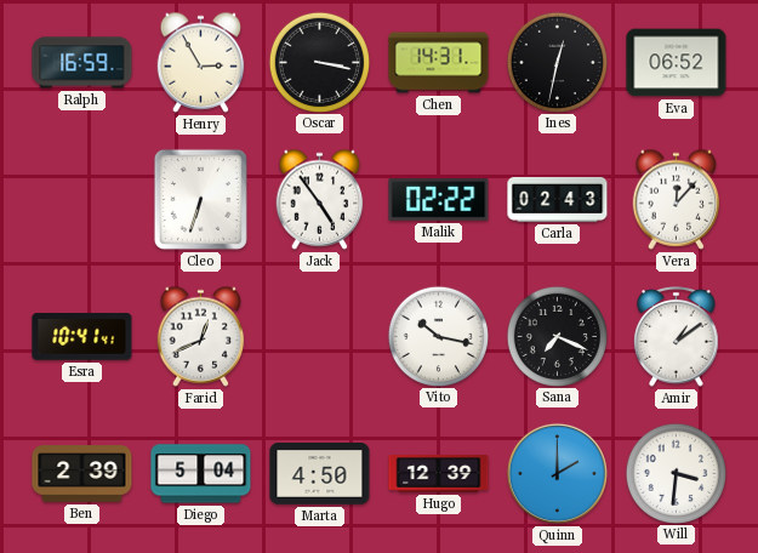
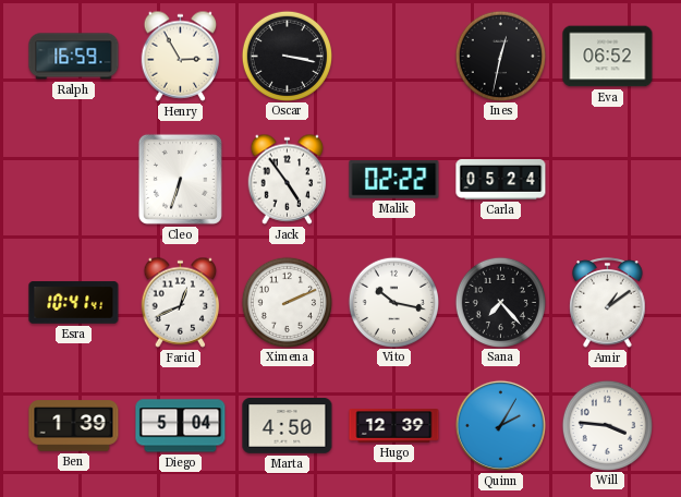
Chen: 14:31 -> none (439, 63)
Carla: 02:43 -> 05:24 (501, 179)
Vera: 12:07 -> none (677, 199)
Ximena: none -> 2:11 (287, 302)
Sana: 7:19 -> 7:23 (500, 302)
Ben: 2:39 -> 1:39 (74, 426)
Quinn: 2:00 -> 2:05 (500, 425)
Will: 3:31 -> 3:46 (607, 425)
